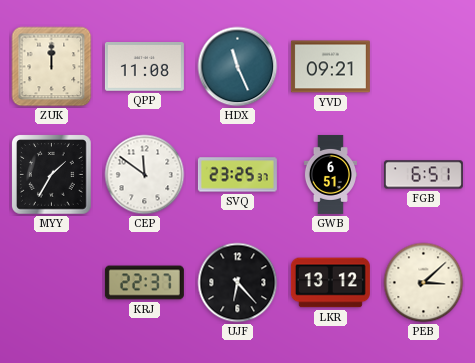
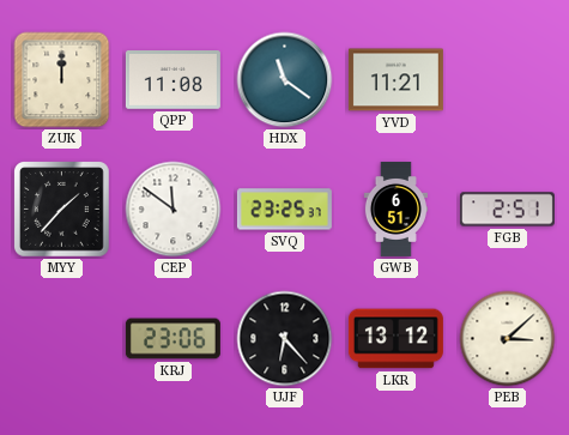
HDX: 11:26 -> 11:21 (285, 80)
YVD: 09:21 -> 11:21 (395, 80)
MYY: 1:35 -> 1:37 (62, 210)
FGB: 6:51 -> 2:51 (507, 210)
KRJ: 22:37 -> 23:06 (172, 339)
